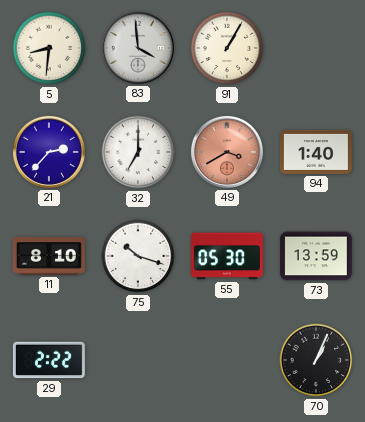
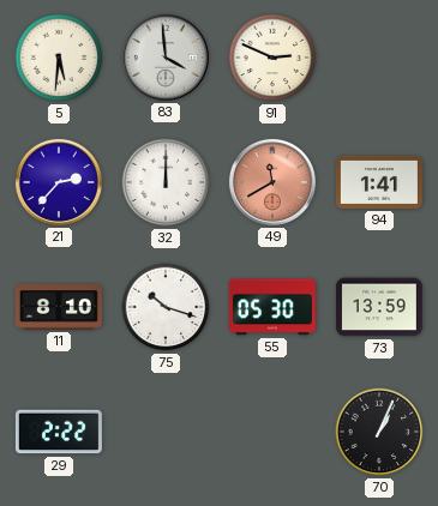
5: 8:31 -> 5:31 (59, 58)
91: 1:05 -> 2:49 (272, 58)
32: 7:00 -> 12:00 (166, 182)
49: 3:40 -> 11:40 (272, 182)
94: 1:40 -> 1:41 (379, 182)
